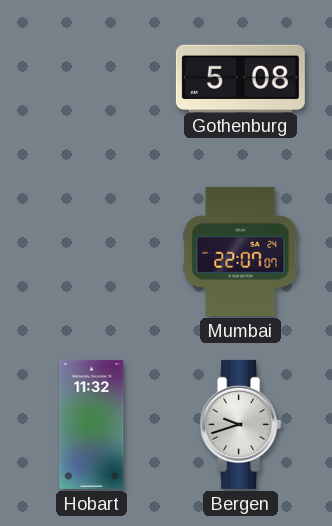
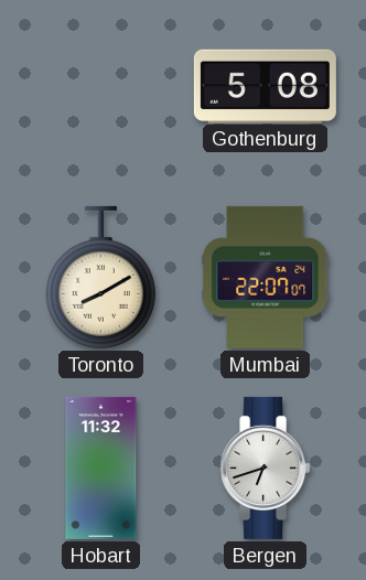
Toronto: none -> 8:10 (100, 277)
Bergen: 9:42 -> 6:42 (266, 468)
